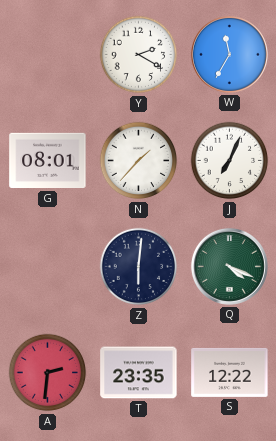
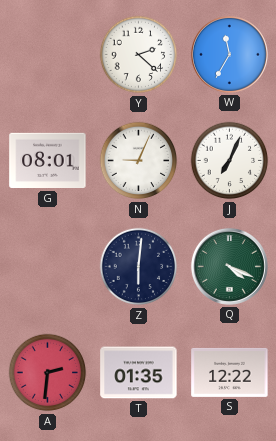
Y: 2:20 -> 2:22 (139, 55)
N: 1:37 -> 9:04 (139, 161)
T: 23:35 -> 01:35 (139, 373)
